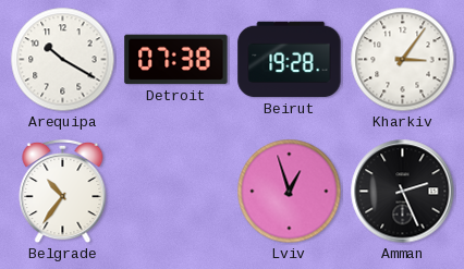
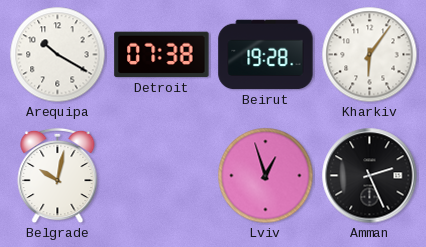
Kharkiv: 3:06 -> 6:06 (370, 55)
Belgrade: 10:36 -> 10:02 (58, 176)
